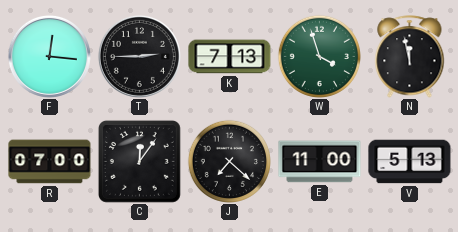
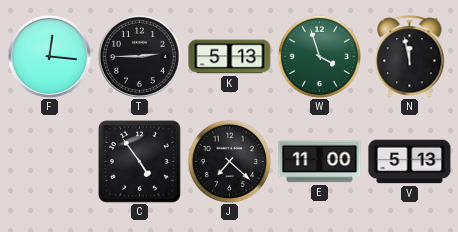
K: 7:13 -> 5:13 (230, 57)
R: 07:00 -> none (50, 162)
C: 12:06 -> 4:54 (139, 161)
